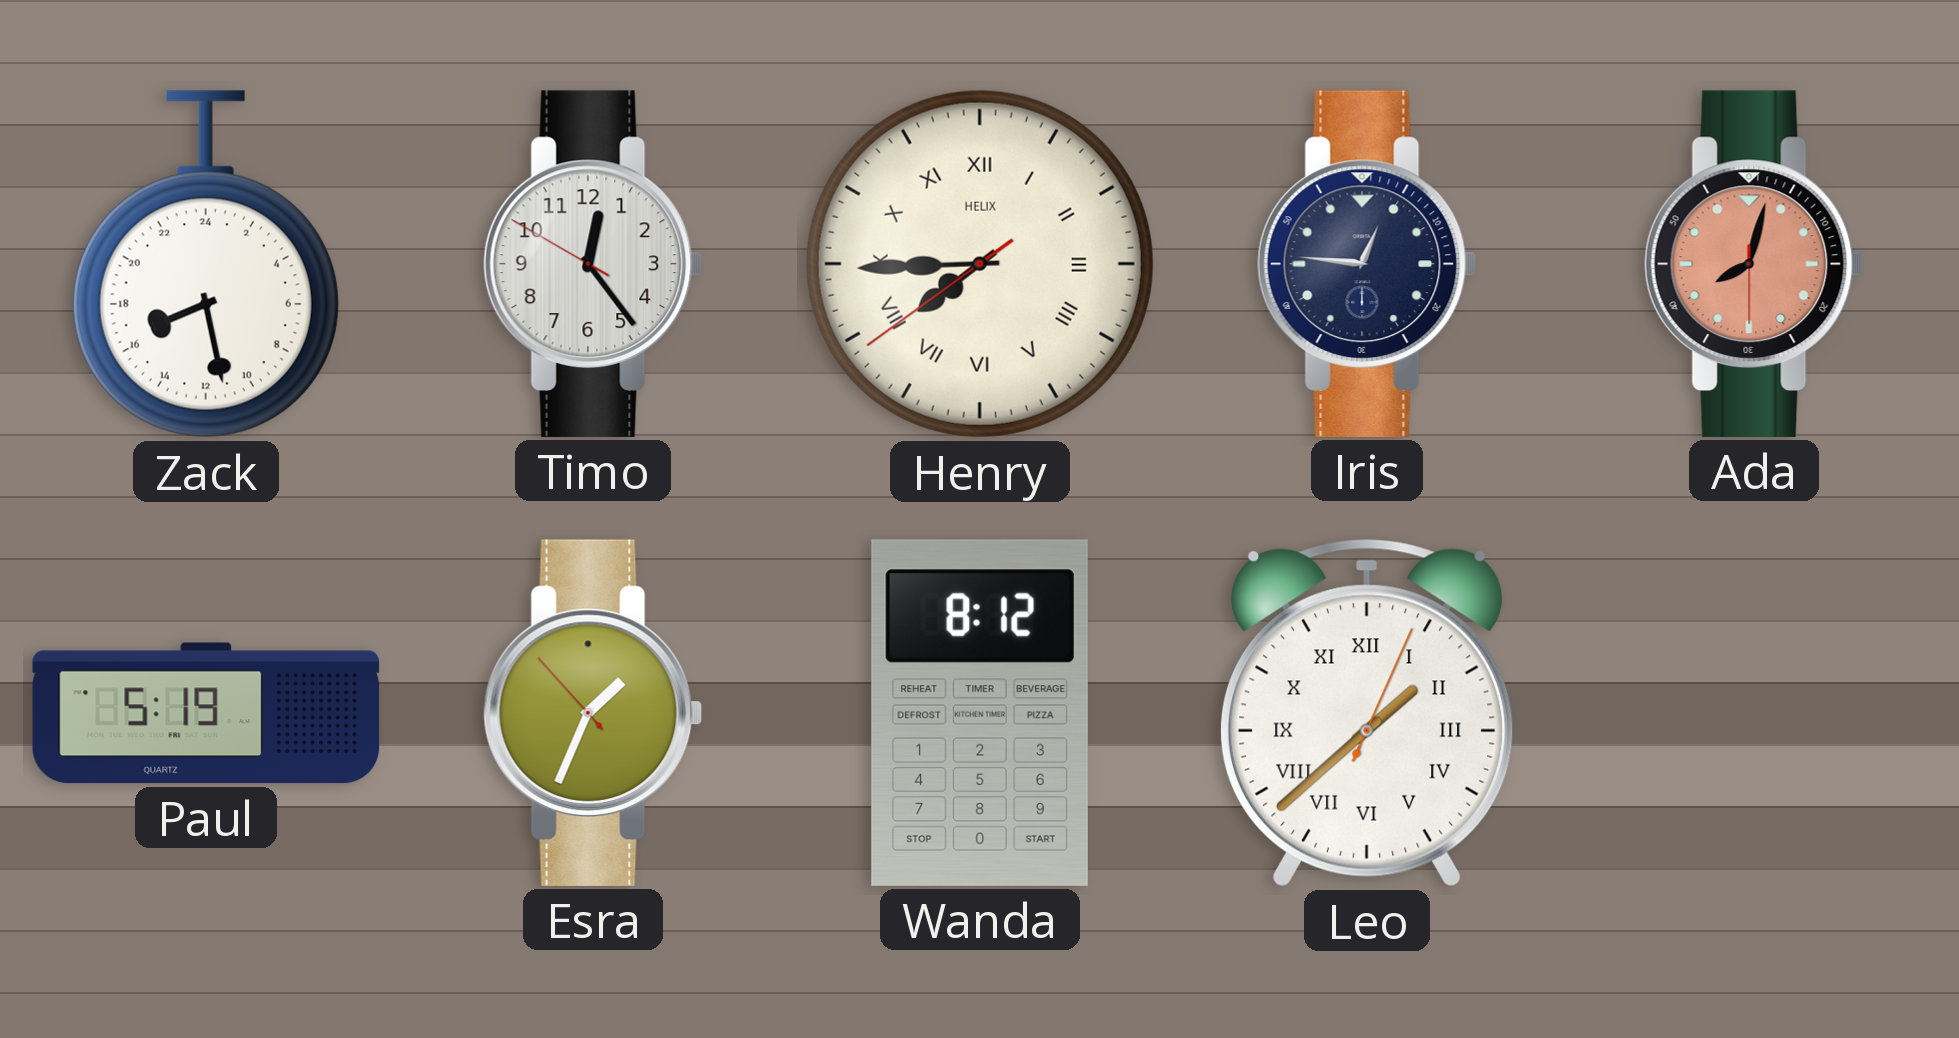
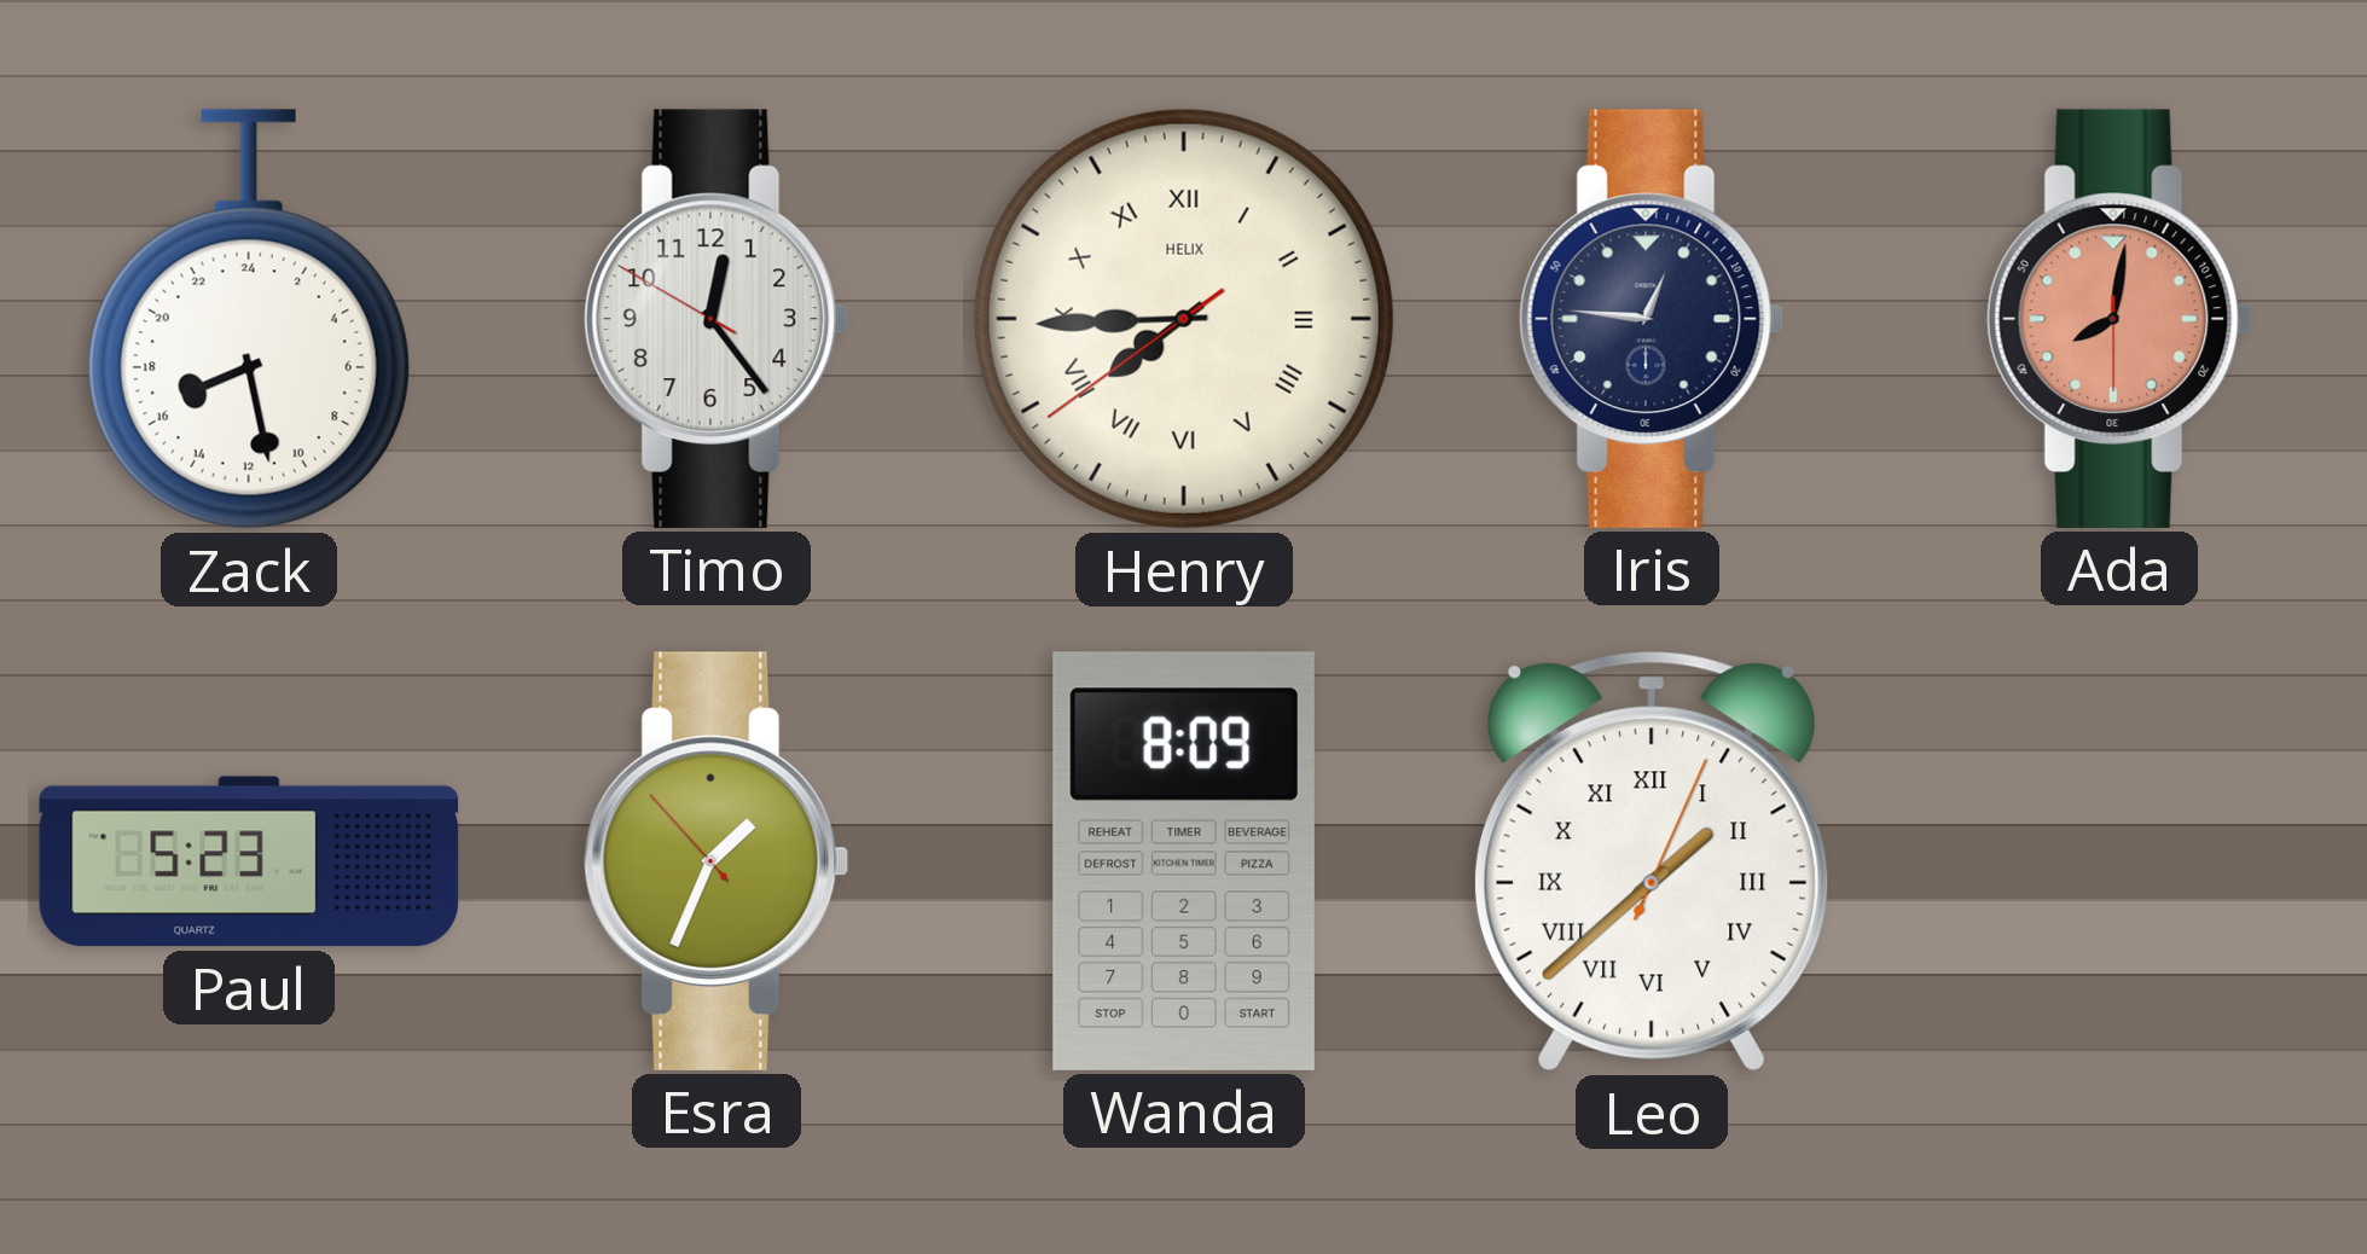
Ada: 8:02 -> 8:01 (2119, 319)
Paul: 5:19 -> 5:23 (249, 861)
Wanda: 8:12 -> 8:09 (1184, 861)
